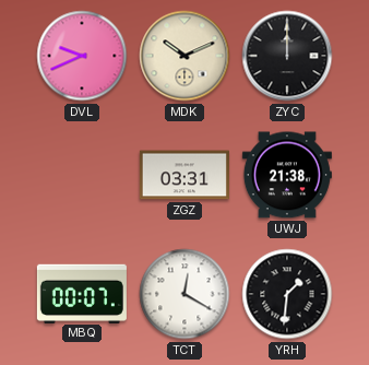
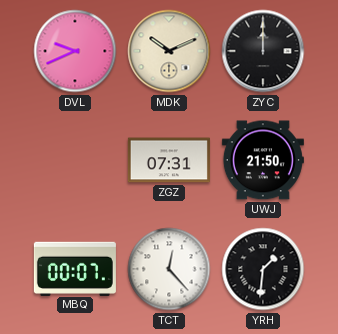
ZGZ: 03:31 -> 07:31 (169, 160)
UWJ: 21:38 -> 21:50 (263, 160)
TCT: 12:20 -> 12:23 (169, 269)
